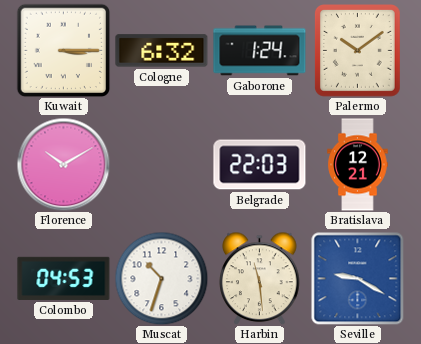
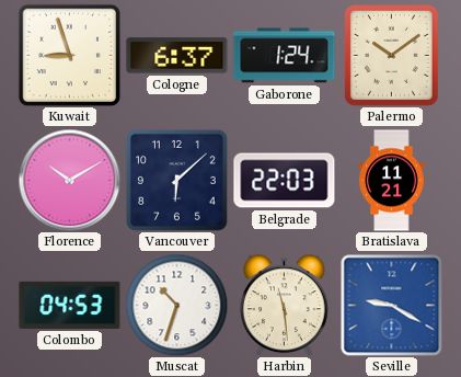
Kuwait: 3:15 -> 8:57 (69, 55)
Cologne: 6:32 -> 6:37 (177, 56)
Vancouver: none -> 6:08 (176, 180)
Bratislava: 12:21 -> 11:21 (392, 181)
